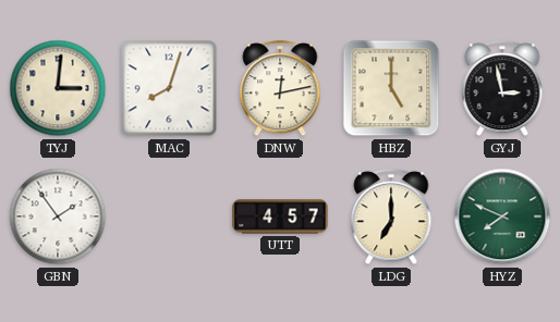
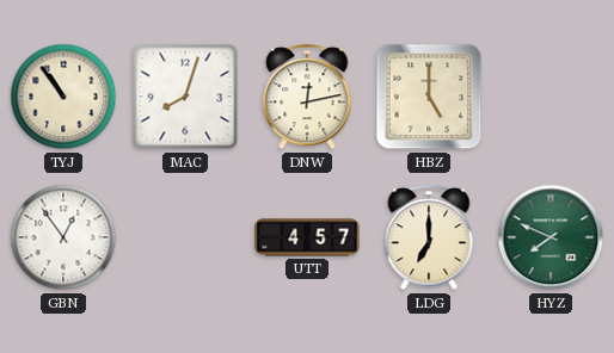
TYJ: 3:01 -> 10:54 (63, 97)
GYJ: 2:58 -> none (502, 89)
GBN: 1:54 -> 12:54 (63, 237)
